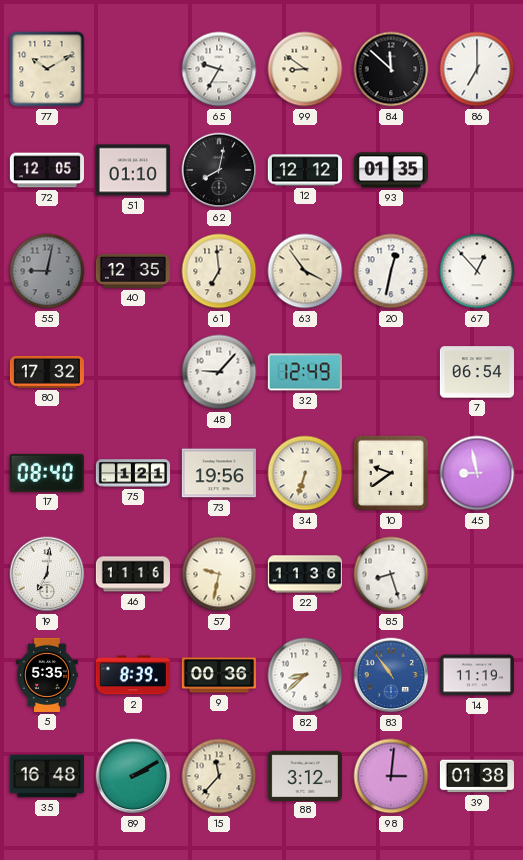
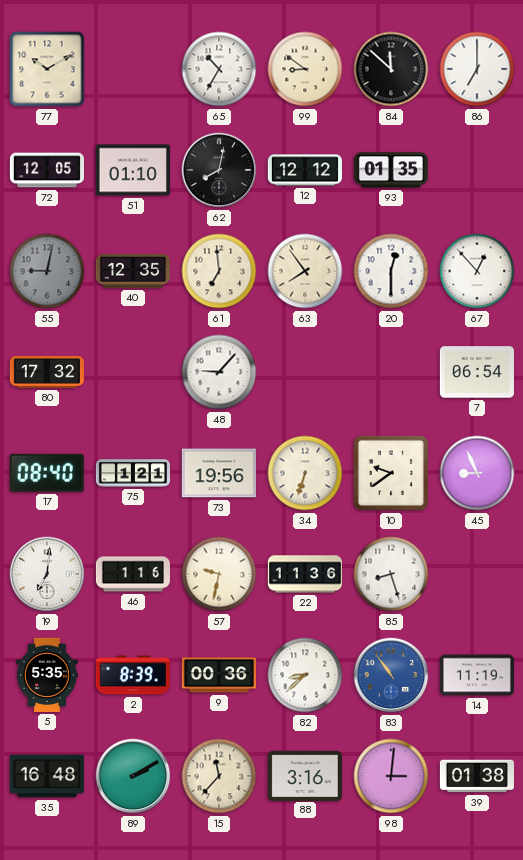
65: 9:35 -> 10:35 (219, 69)
63: 3:54 -> 7:54 (305, 271)
20: 12:32 -> 12:30 (391, 271)
32: 12:49 -> none (305, 372)
45: 8:58 -> 8:56 (477, 473)
46: 11:16 -> 1:16 (133, 574)
88: 3:12 -> 3:16 (305, 775)
